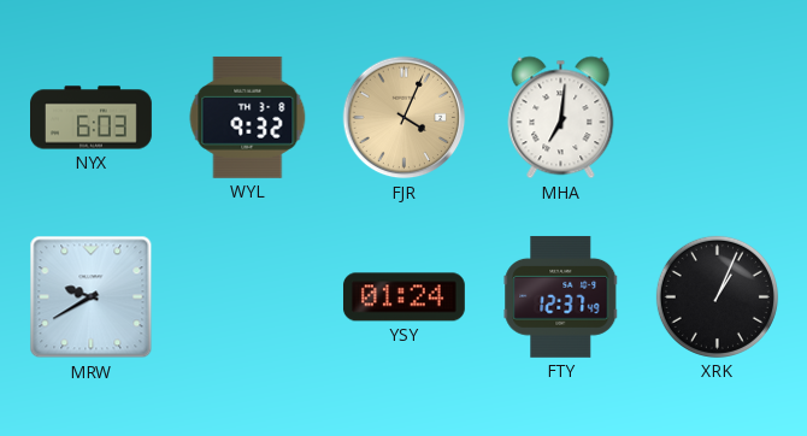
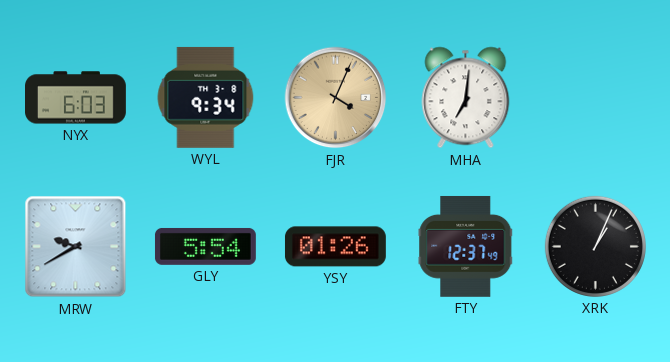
WYL: 9:32 -> 9:34 (206, 97)
GLY: none -> 5:54 (205, 246)
YSY: 01:24 -> 01:26 (335, 247)
